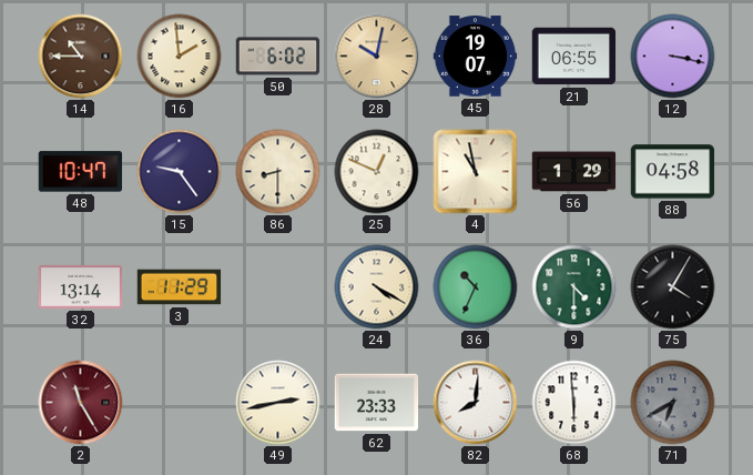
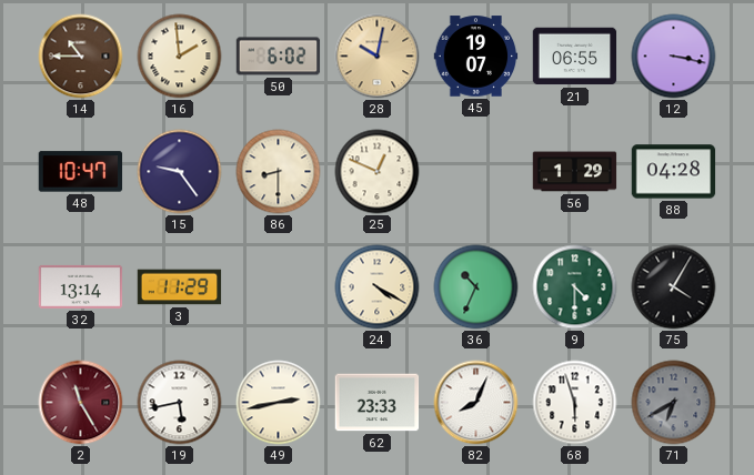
4: 10:58 -> none (476, 172)
88: 04:58 -> 04:28 (674, 172)
19: none -> 5:43 (180, 403)
82: 8:01 -> 8:04 (476, 403)
68: 5:59 -> 5:57 (575, 403)
